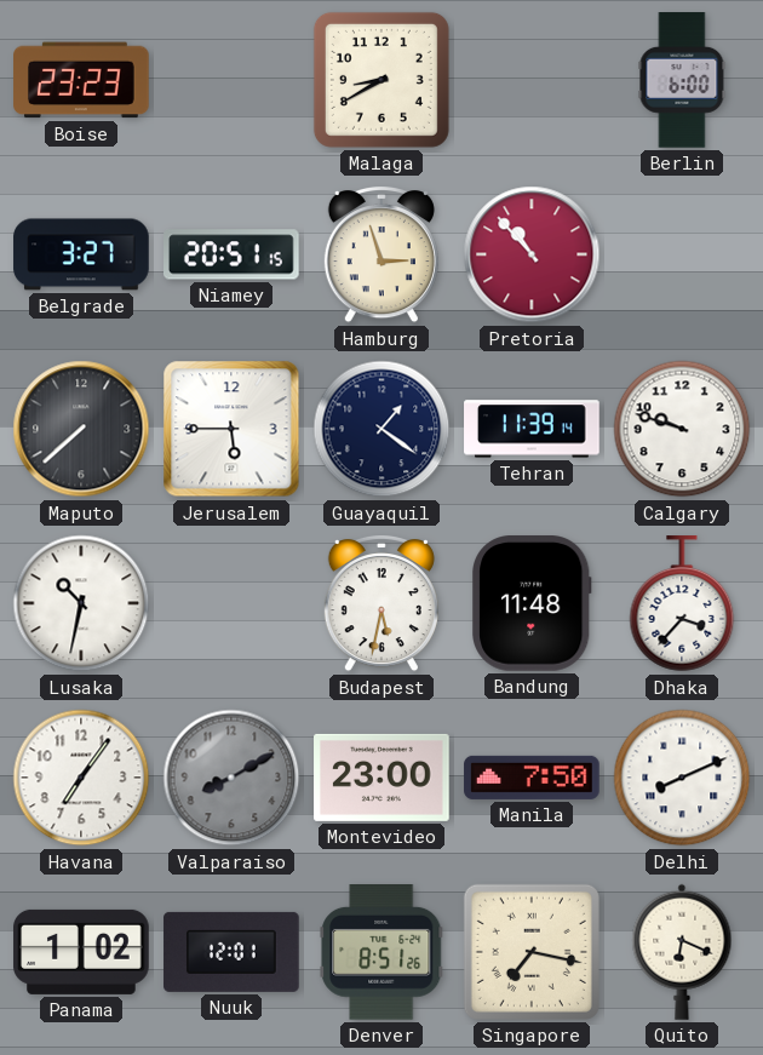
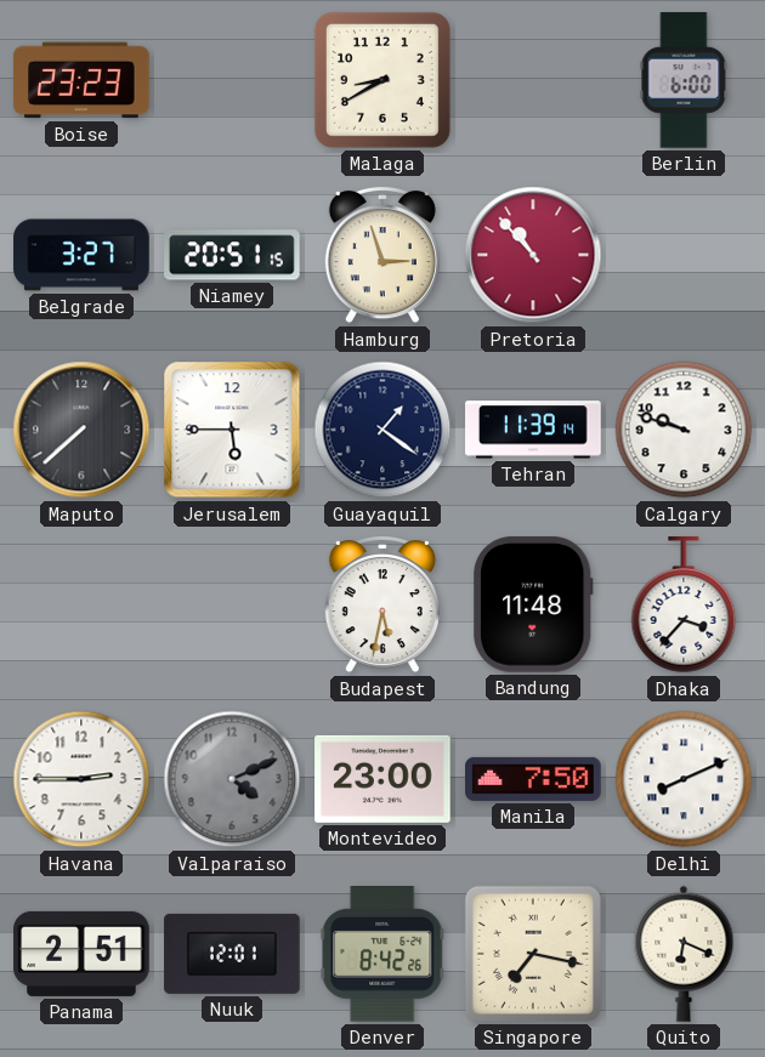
Lusaka: 10:32 -> none (81, 603)
Havana: 7:06 -> 2:45 (81, 779)
Valparaiso: 8:10 -> 4:11 (232, 779)
Panama: 1:02 -> 2:51 (81, 954)
Denver: 8:51 -> 8:42 (382, 955)
